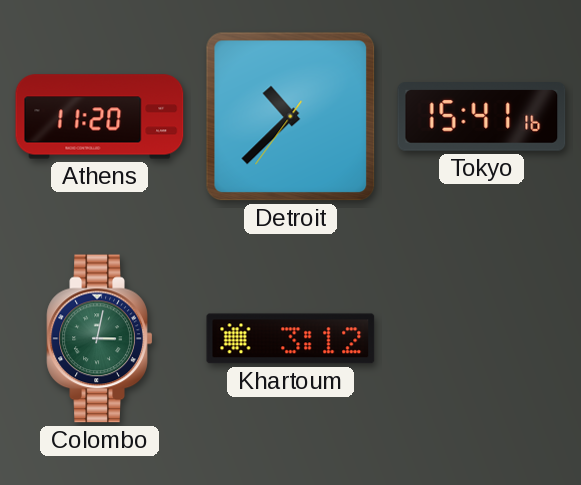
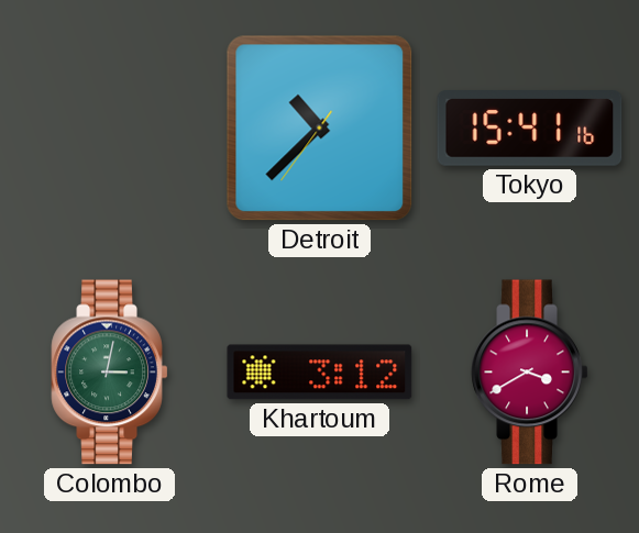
Athens: 11:20 -> none (100, 117)
Rome: none -> 3:40 (530, 373)
